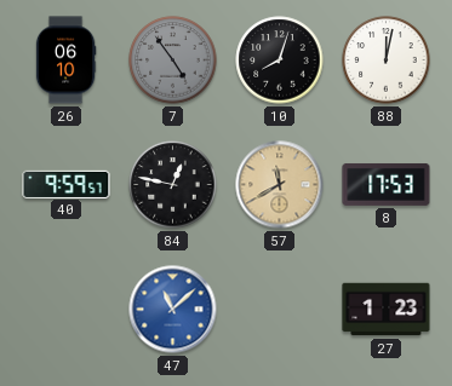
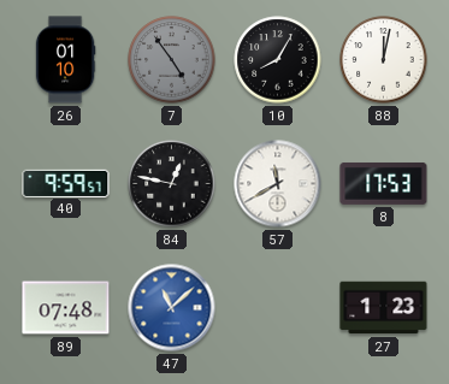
26: 06:10 -> 01:10 (65, 60)
10: 8:03 -> 8:05 (278, 60)
57 dial: champagne -> white (278, 184)
89: none -> 07:48 (66, 308)
